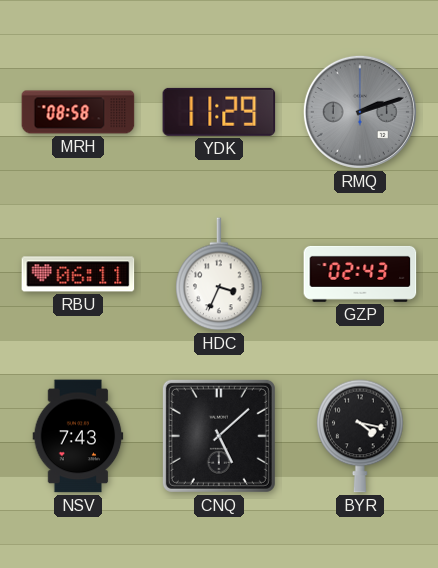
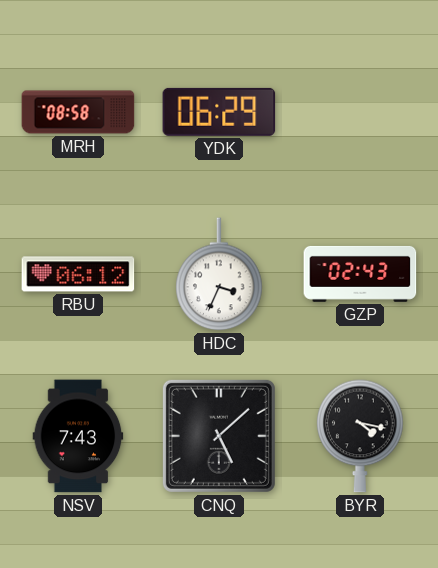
YDK: 11:29 -> 06:29 (219, 112)
RMQ: 2:12 -> none (360, 112)
RBU: 06:11 -> 06:12 (78, 274)
